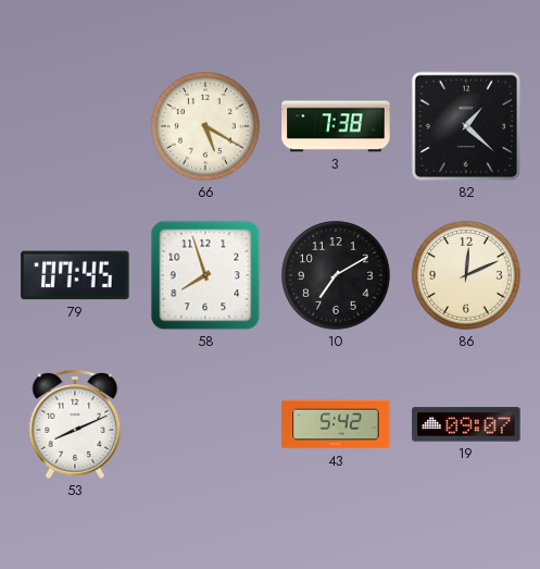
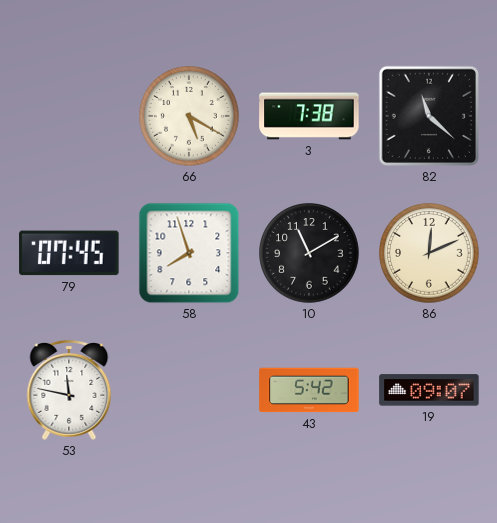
82: 1:22 -> 11:22 (429, 116)
10: 7:10 -> 11:10 (309, 253)
53: 8:11 -> 11:47 (69, 390)
